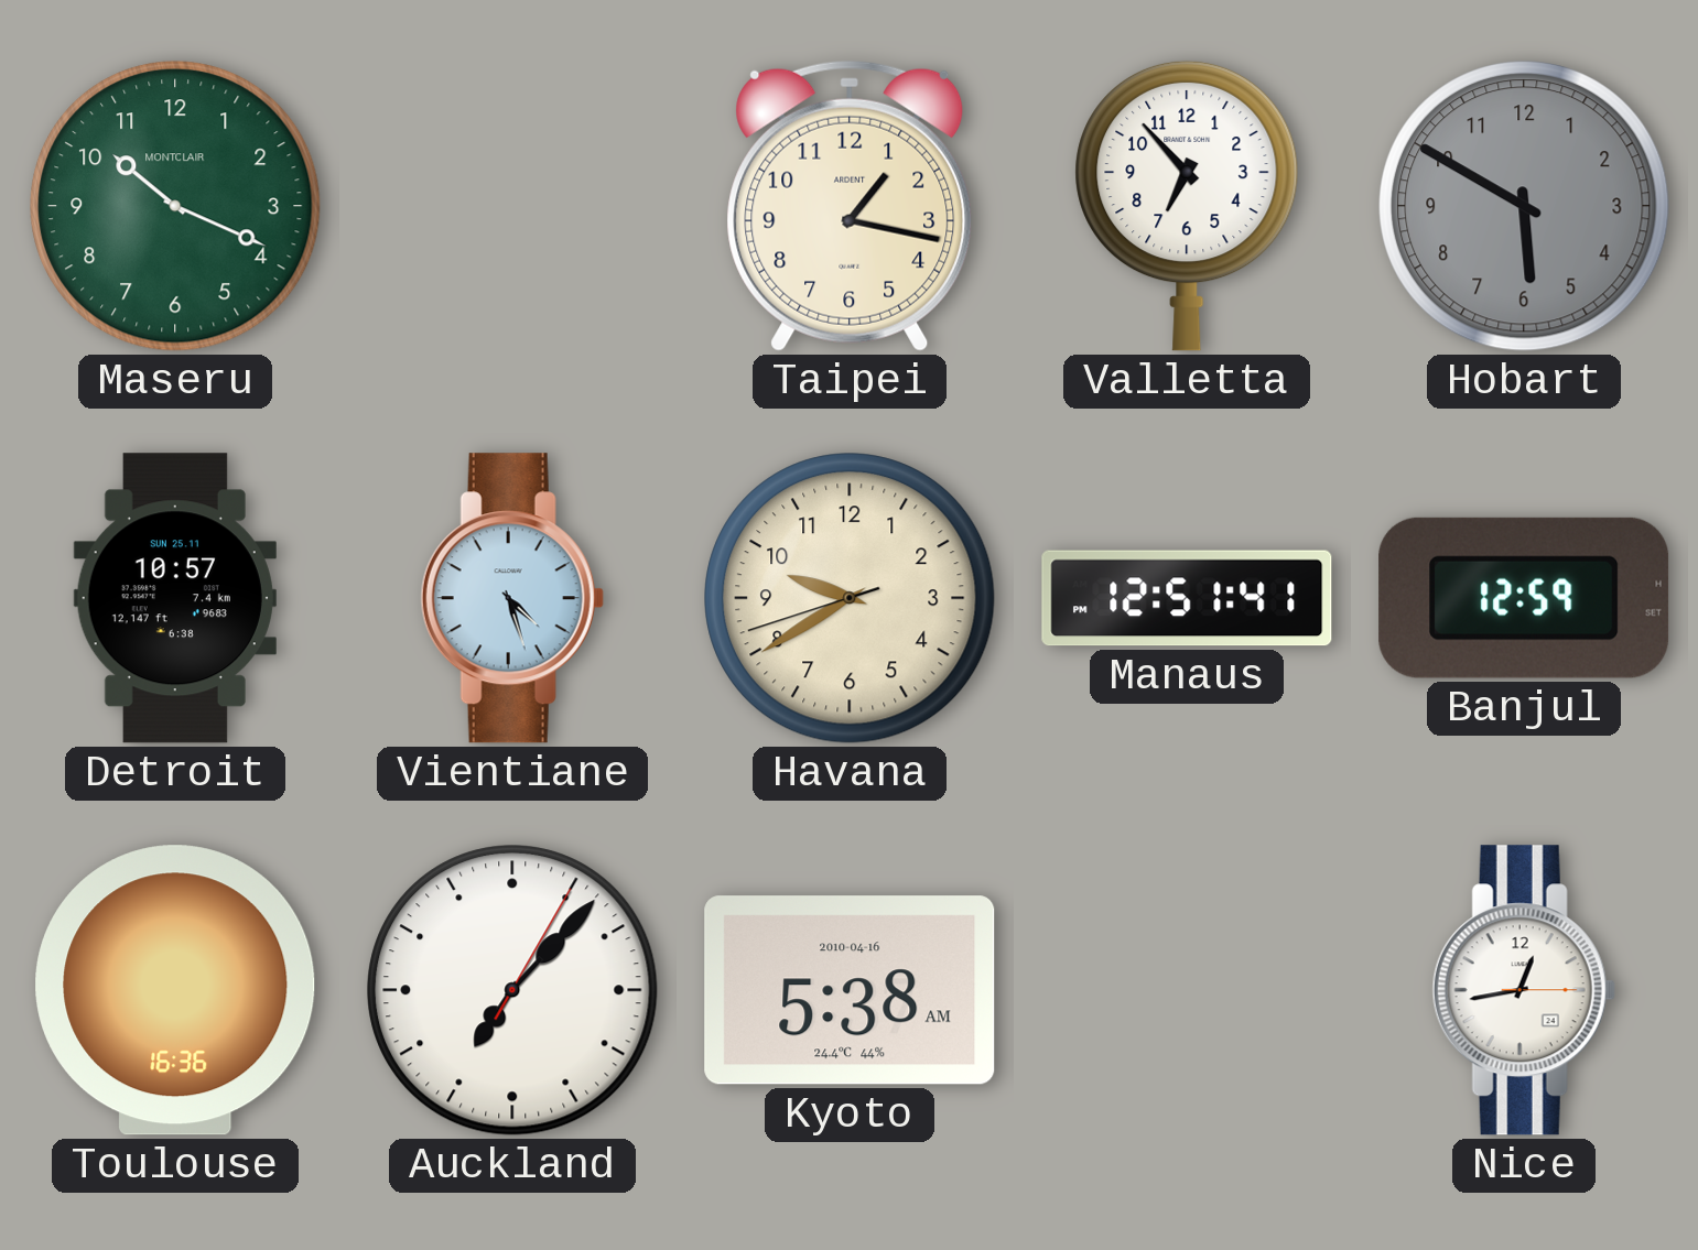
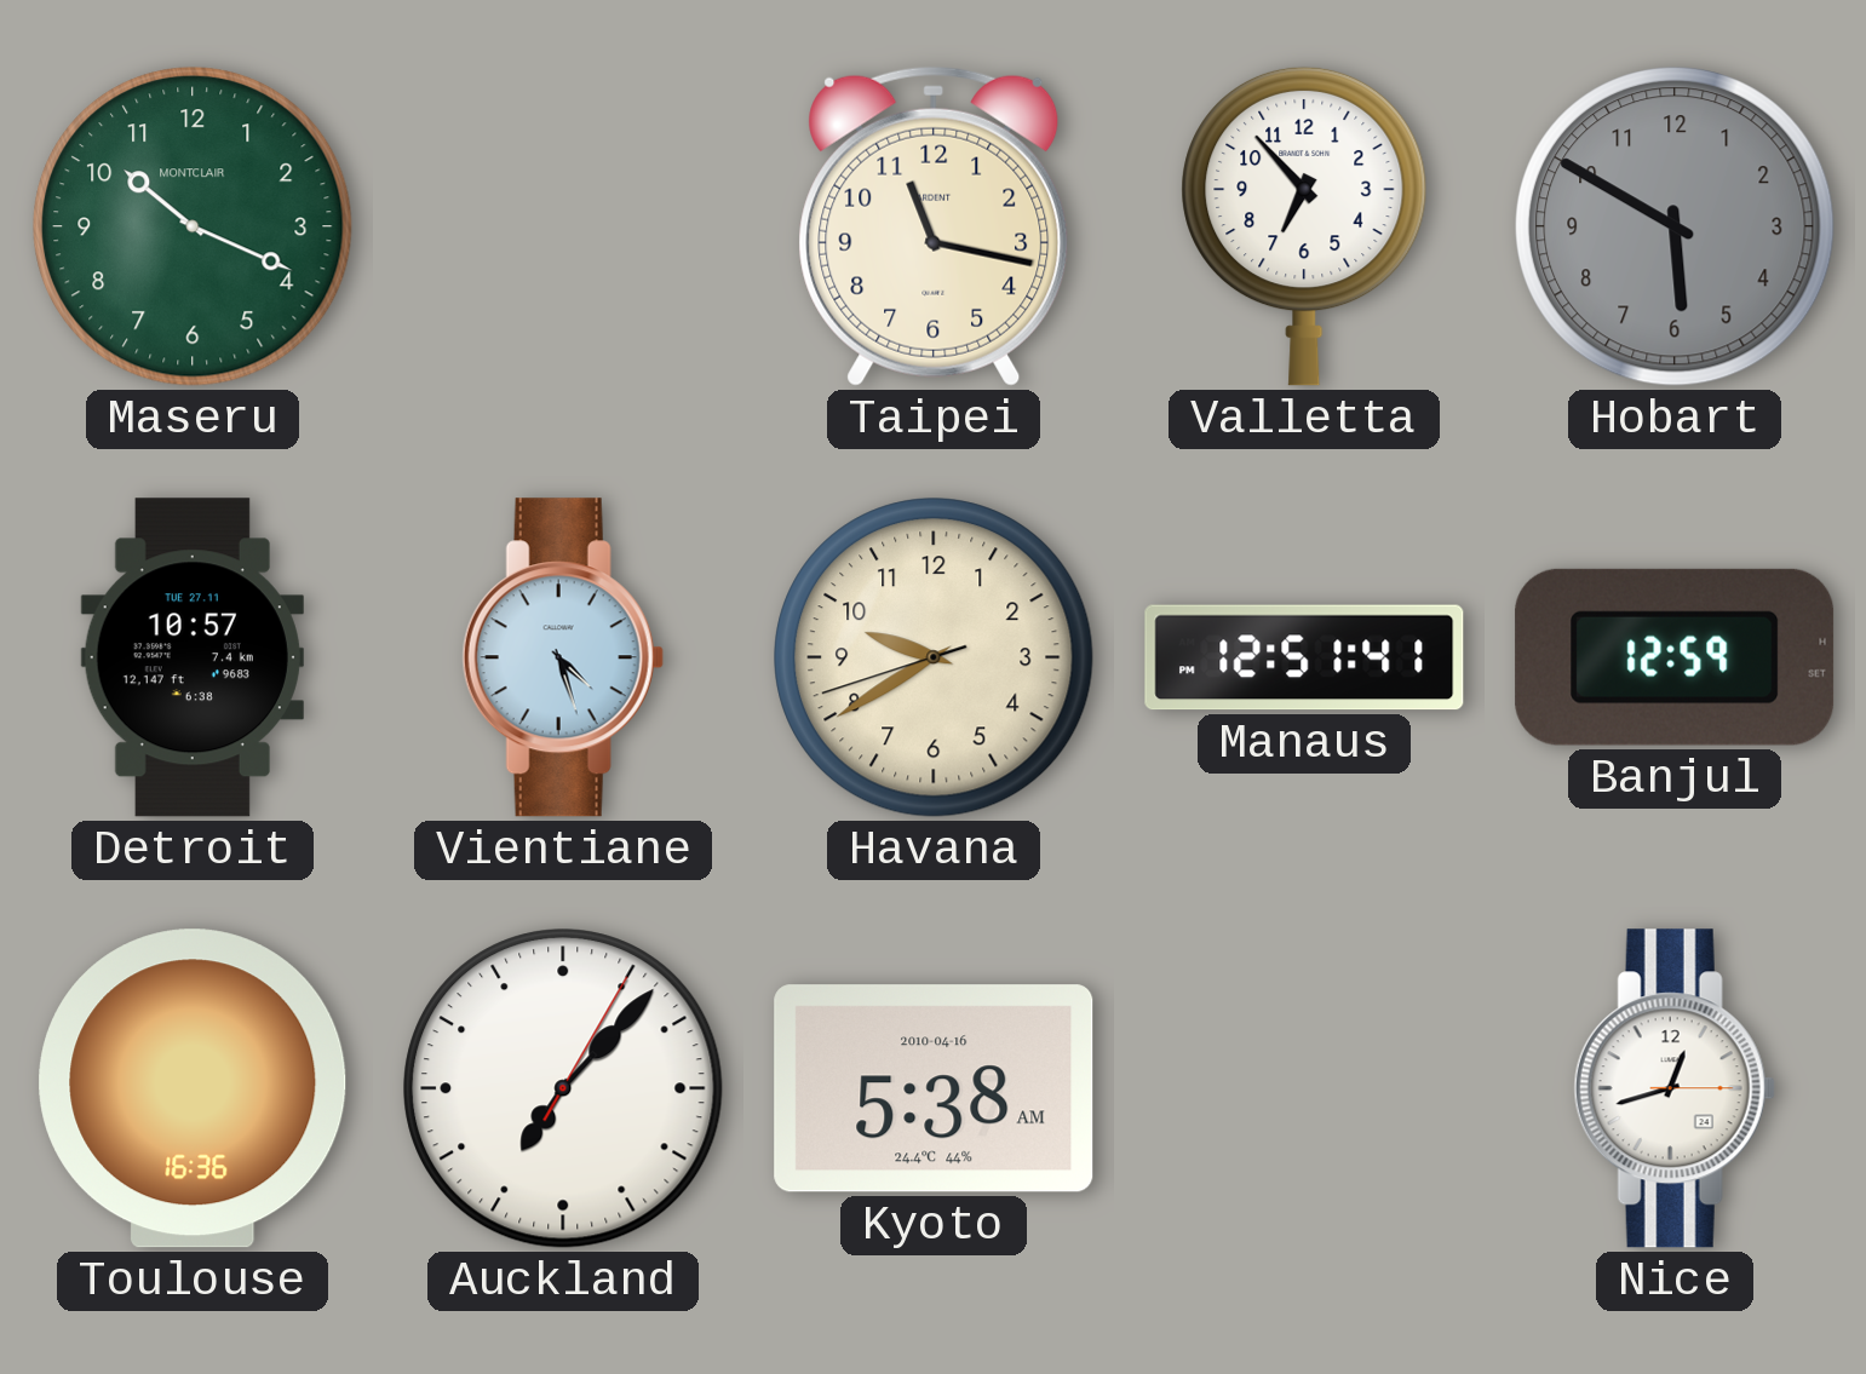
Taipei: 1:17 -> 11:17 (934, 226)
Detroit date: SUN 25.11 -> TUE 27.11 (193, 657)
Nice: 12:43 -> 12:42 (1675, 1088)
